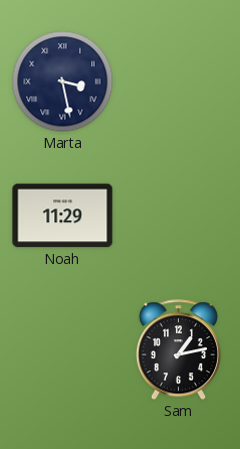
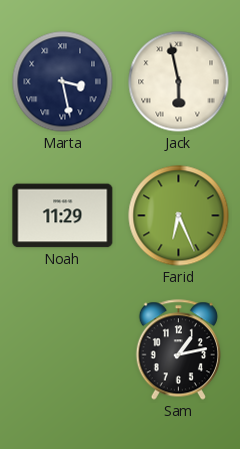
Jack: none -> 5:58 (179, 82)
Farid: none -> 6:26 (179, 216)
